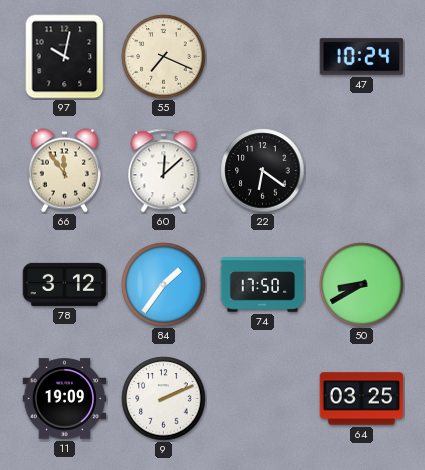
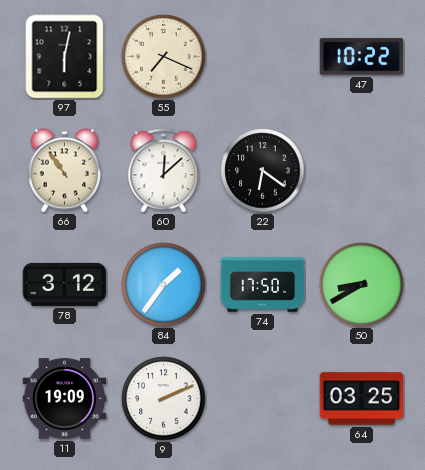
97: 10:02 -> 6:02 (65, 57)
47: 10:24 -> 10:22 (362, 57)
66: 11:54 -> 10:54 (64, 171)
